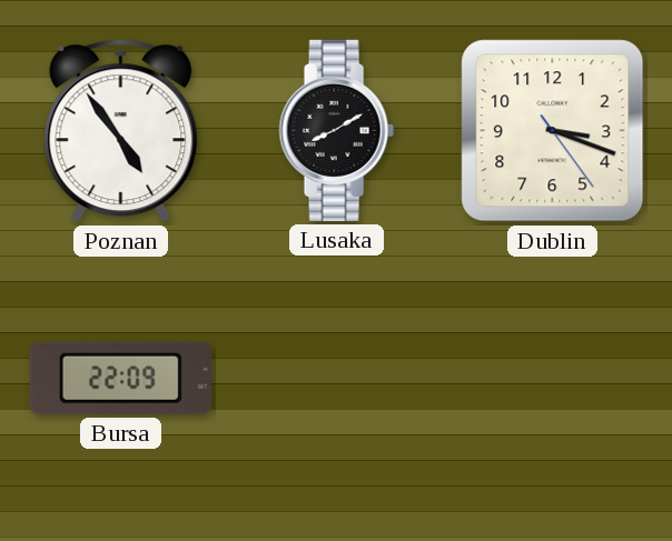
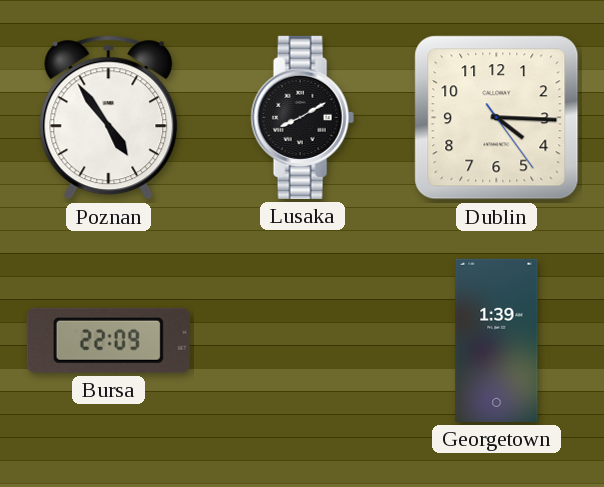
Dublin: 3:18 -> 4:15 (497, 118)
Georgetown: none -> 1:39 (497, 340)
